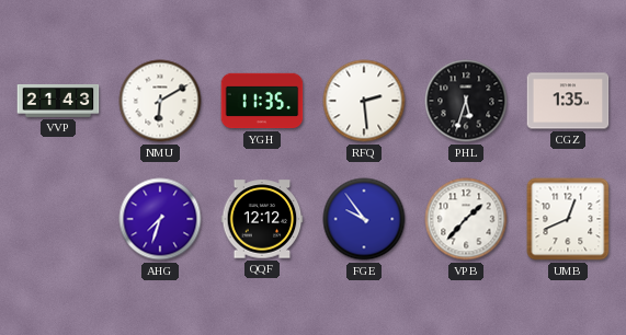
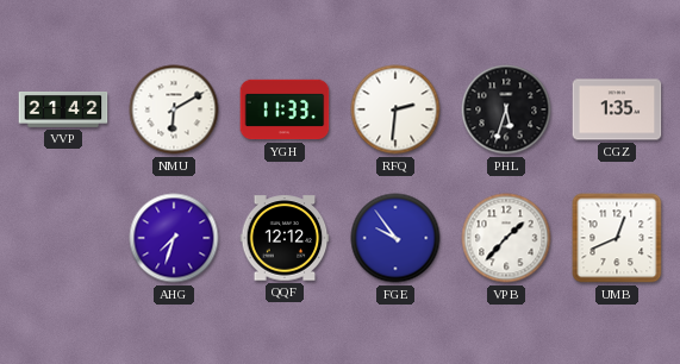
VVP: 21:43 -> 21:42 (63, 109)
YGH: 11:35 -> 11:33 (285, 109)
RFQ: 2:29 -> 2:31 (395, 109)
